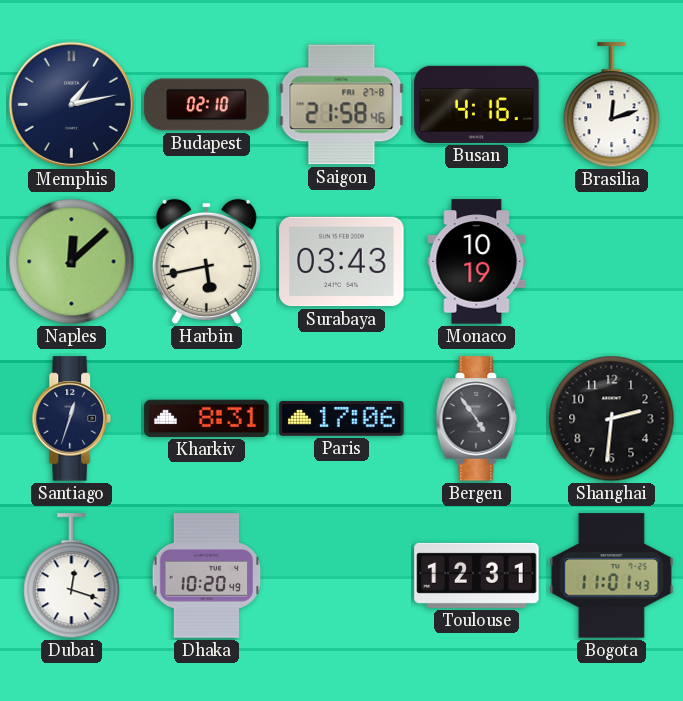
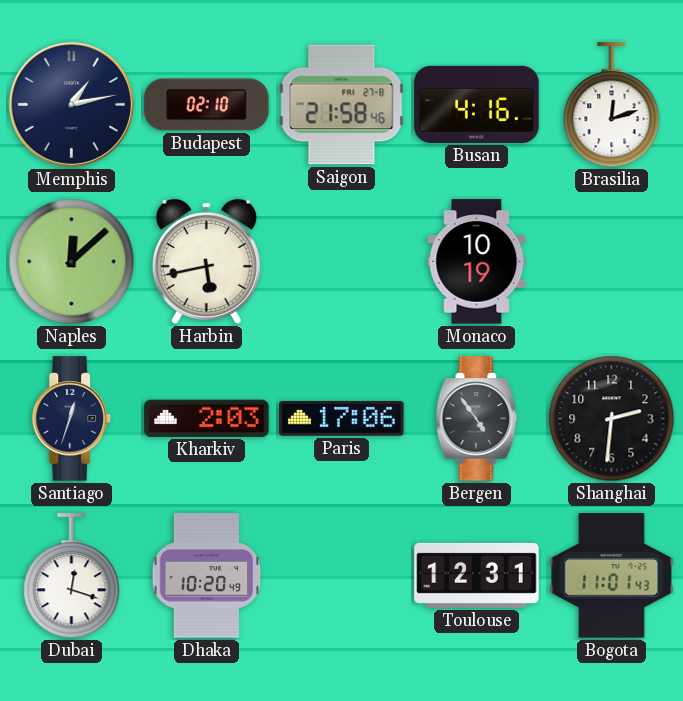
Surabaya: 03:43 -> none (342, 262)
Kharkiv: 8:31 -> 2:03 (207, 418)
